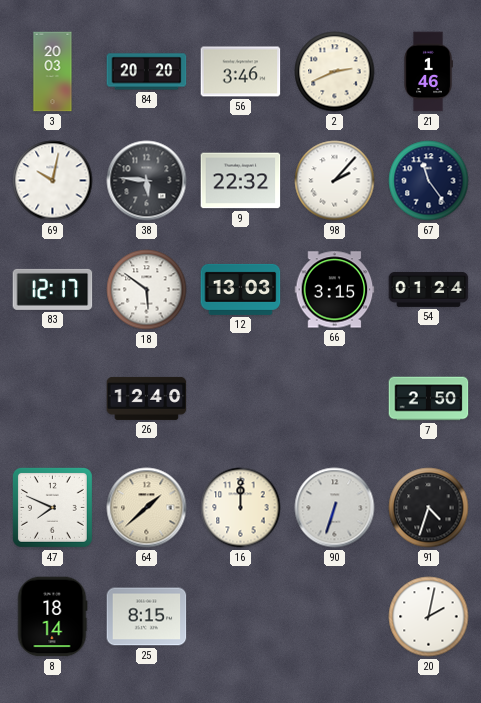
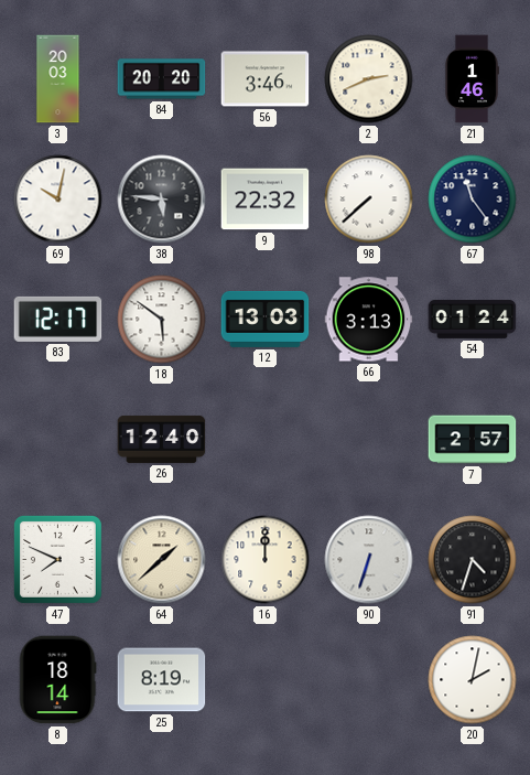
98: 2:07 -> 7:38 (369, 200)
66: 3:15 -> 3:13 (369, 320)
7: 2:50 -> 2:57 (473, 440)
25: 8:15 -> 8:19 (162, 680)
